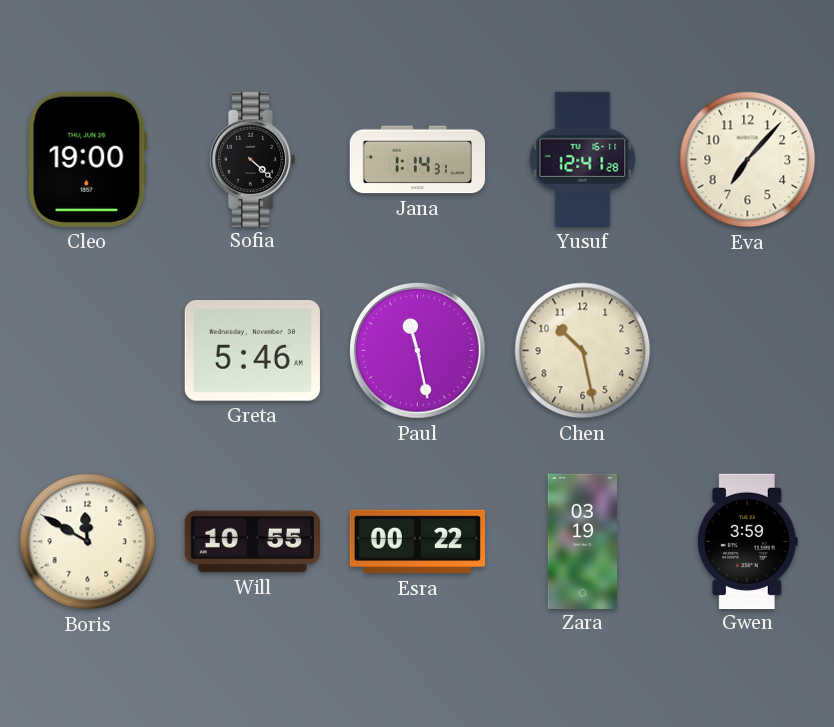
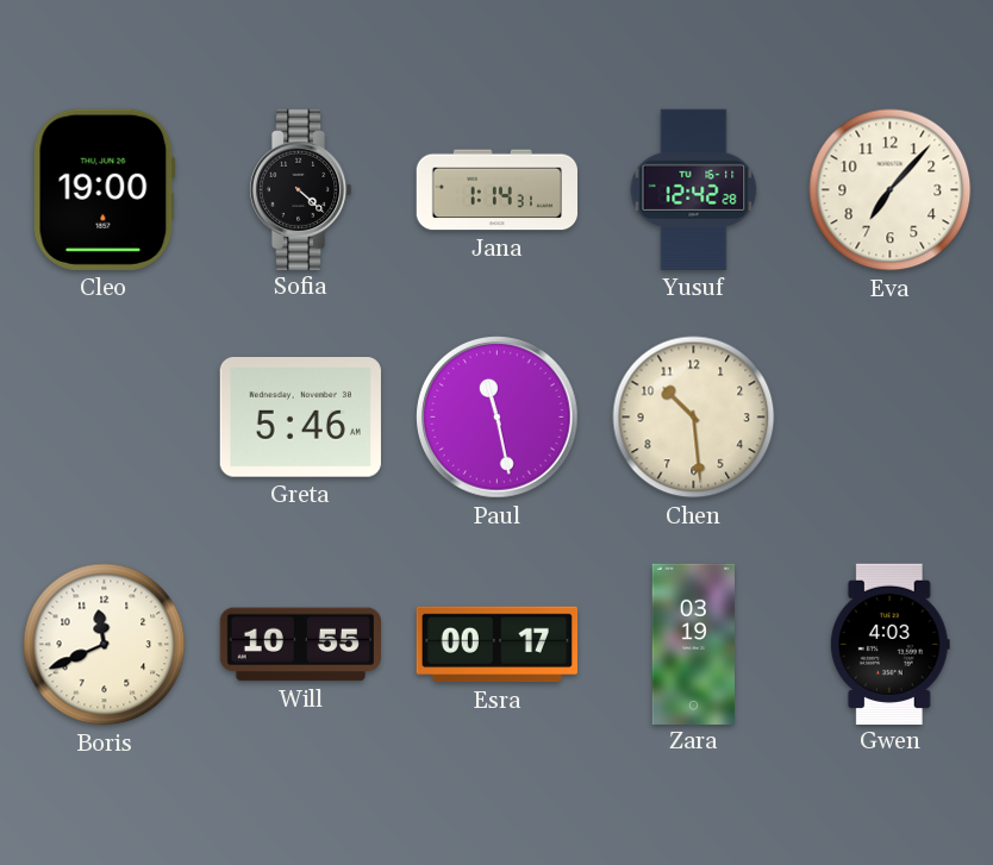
Yusuf: 12:41 -> 12:42 (694, 189)
Chen: 10:28 -> 10:29 (694, 418)
Boris: 11:50 -> 11:41 (105, 645)
Esra: 00:22 -> 00:17 (496, 645)
Gwen: 3:59 -> 4:03 (889, 644)
